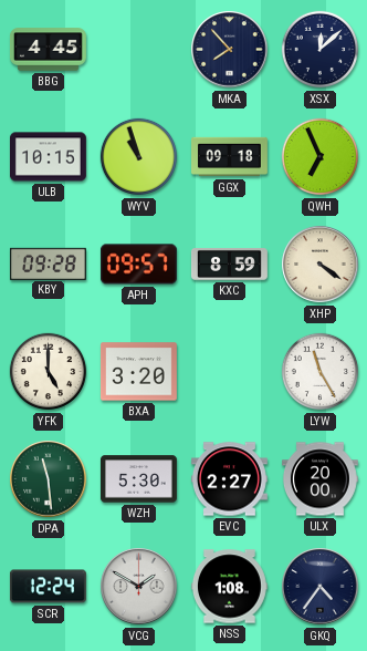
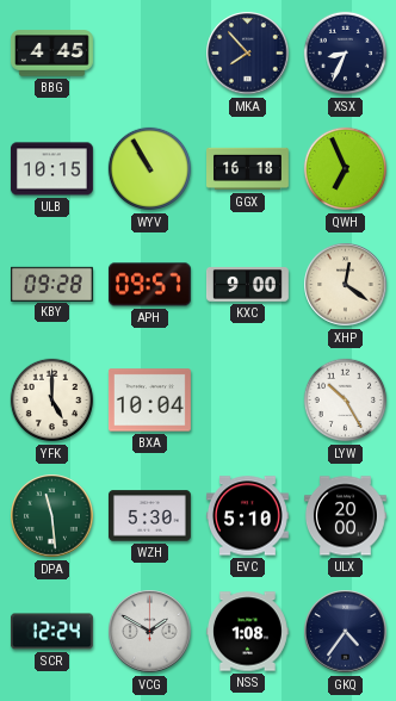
XSX: 12:08 -> 8:34 (346, 54)
WYV: 10:57 -> 10:55 (150, 169)
GGX: 09:18 -> 16:18 (248, 169)
KXC: 8:59 -> 9:00 (247, 285)
XHP: 4:21 -> 12:21 (346, 285)
BXA: 3:20 -> 10:04 (149, 401)
LYW: 11:25 -> 10:25 (346, 401)
EVC: 2:27 -> 5:10 (247, 516)
